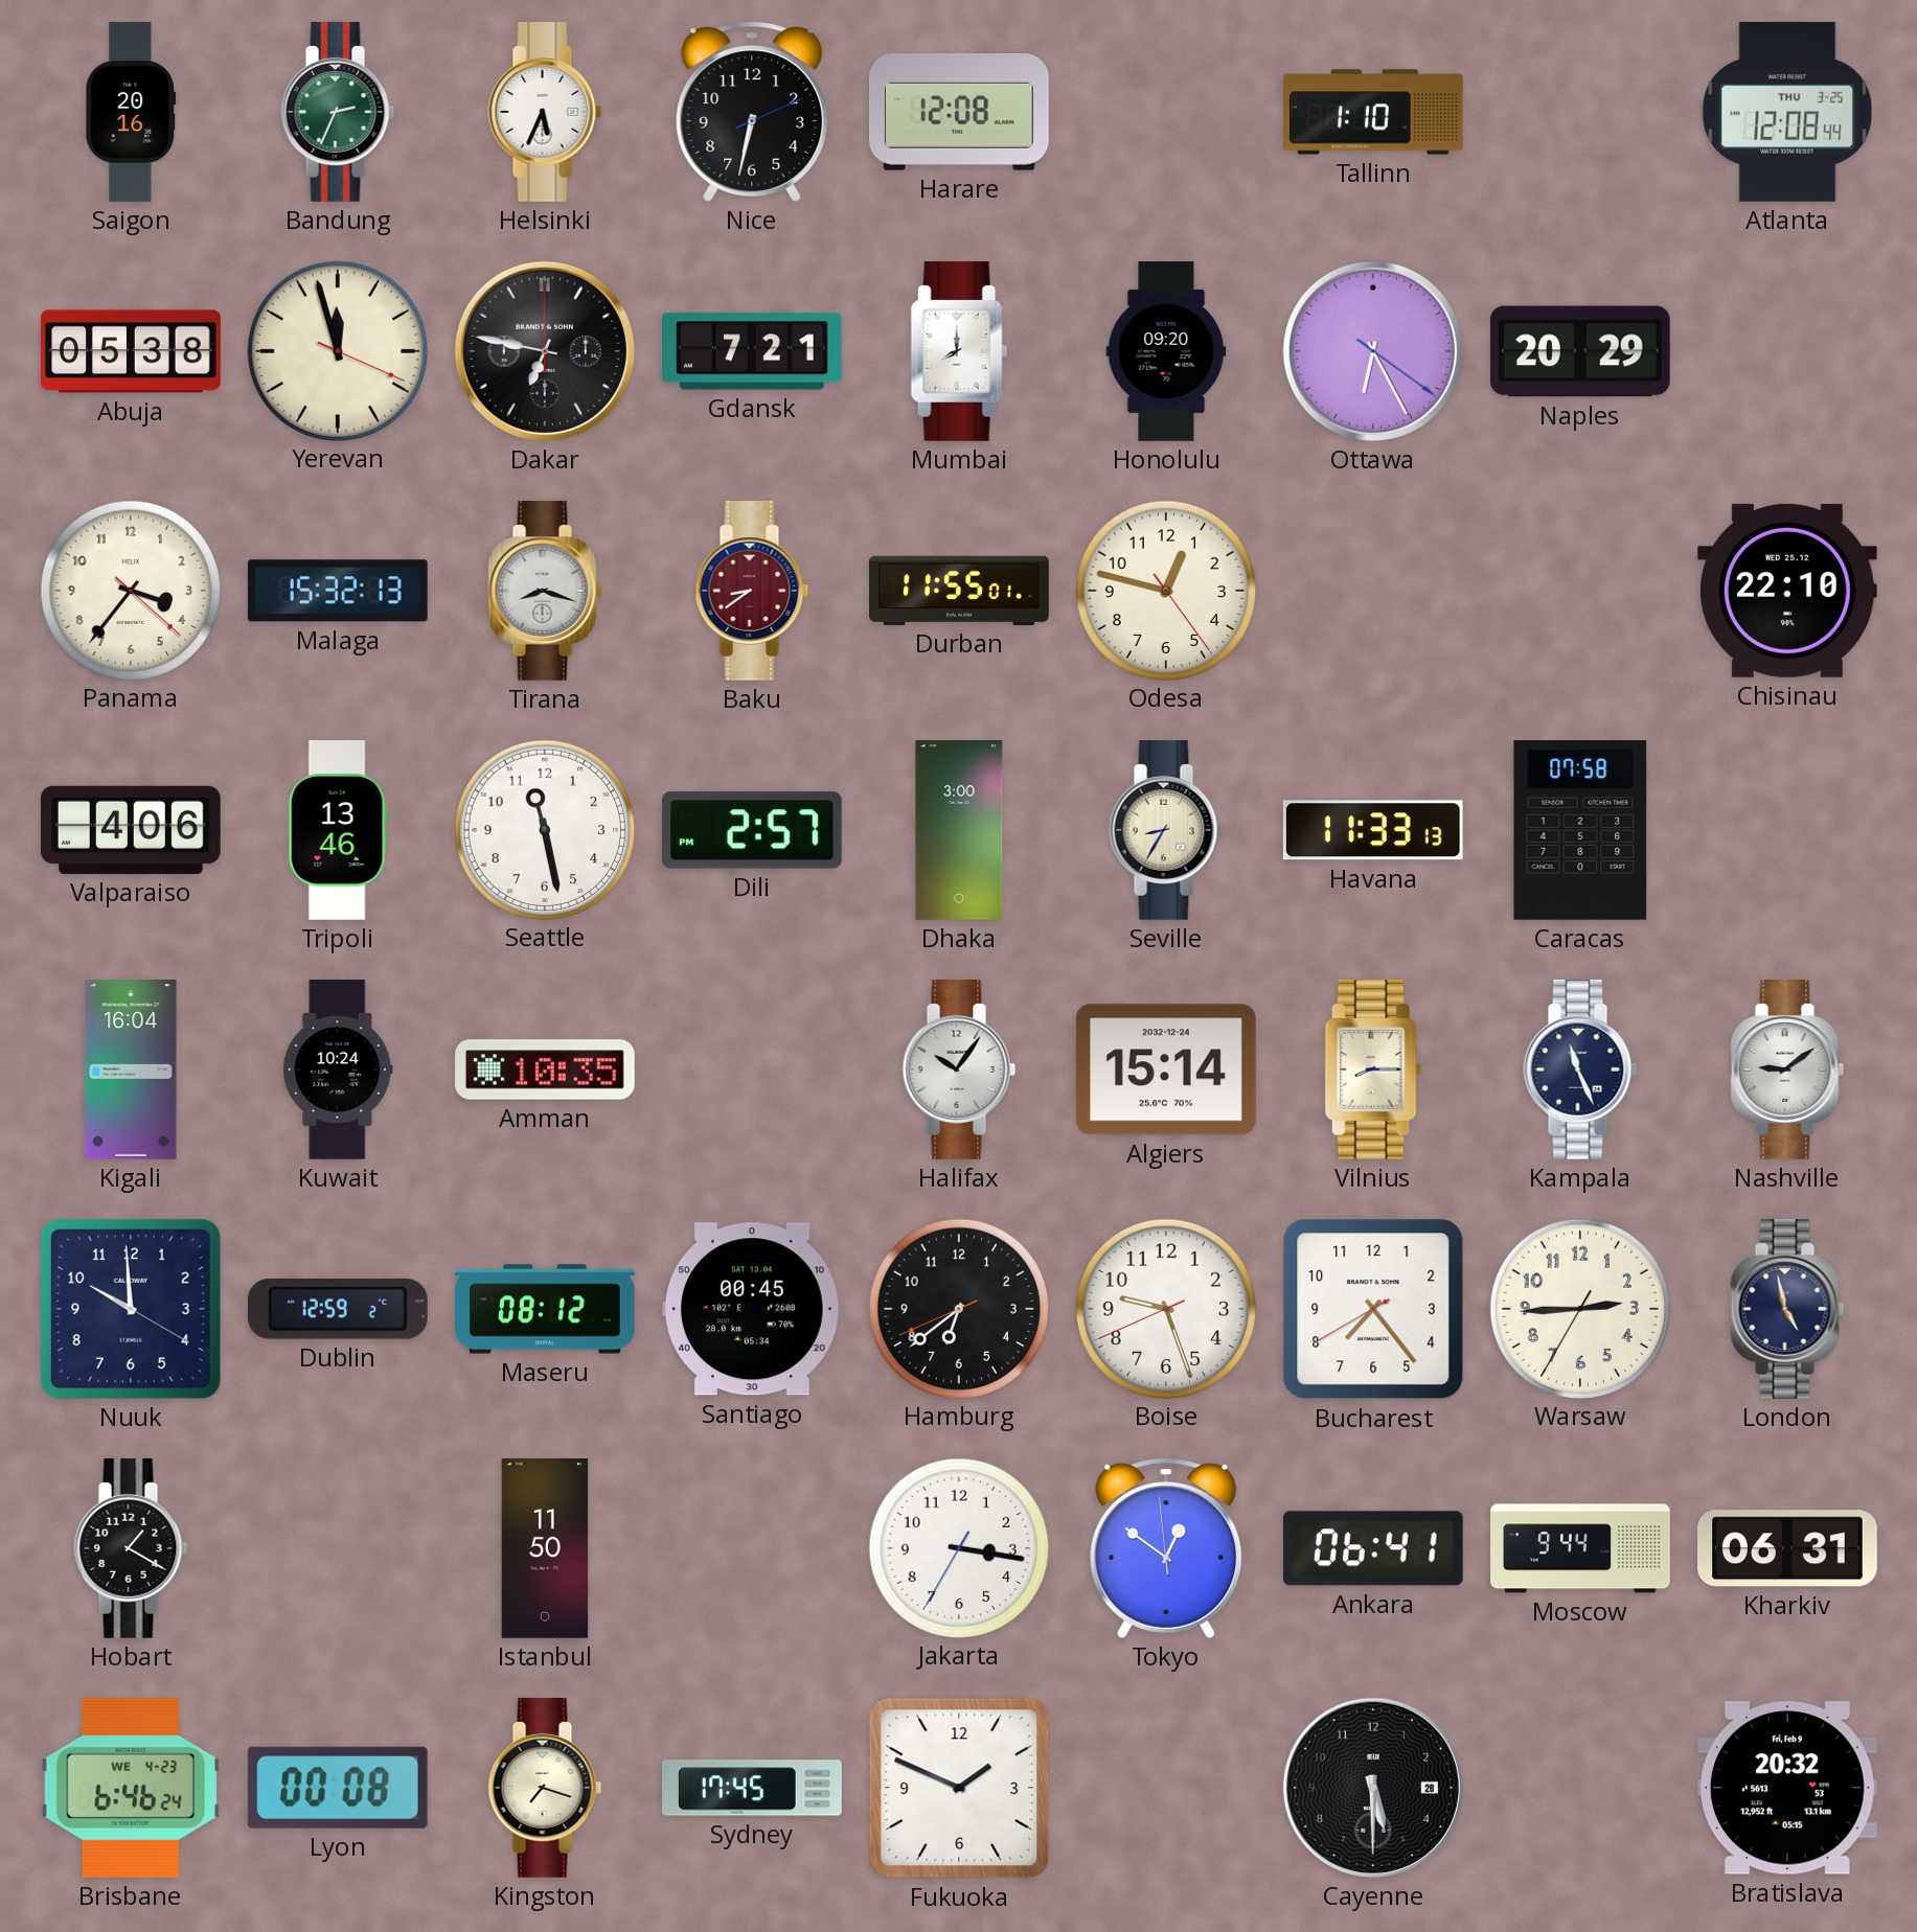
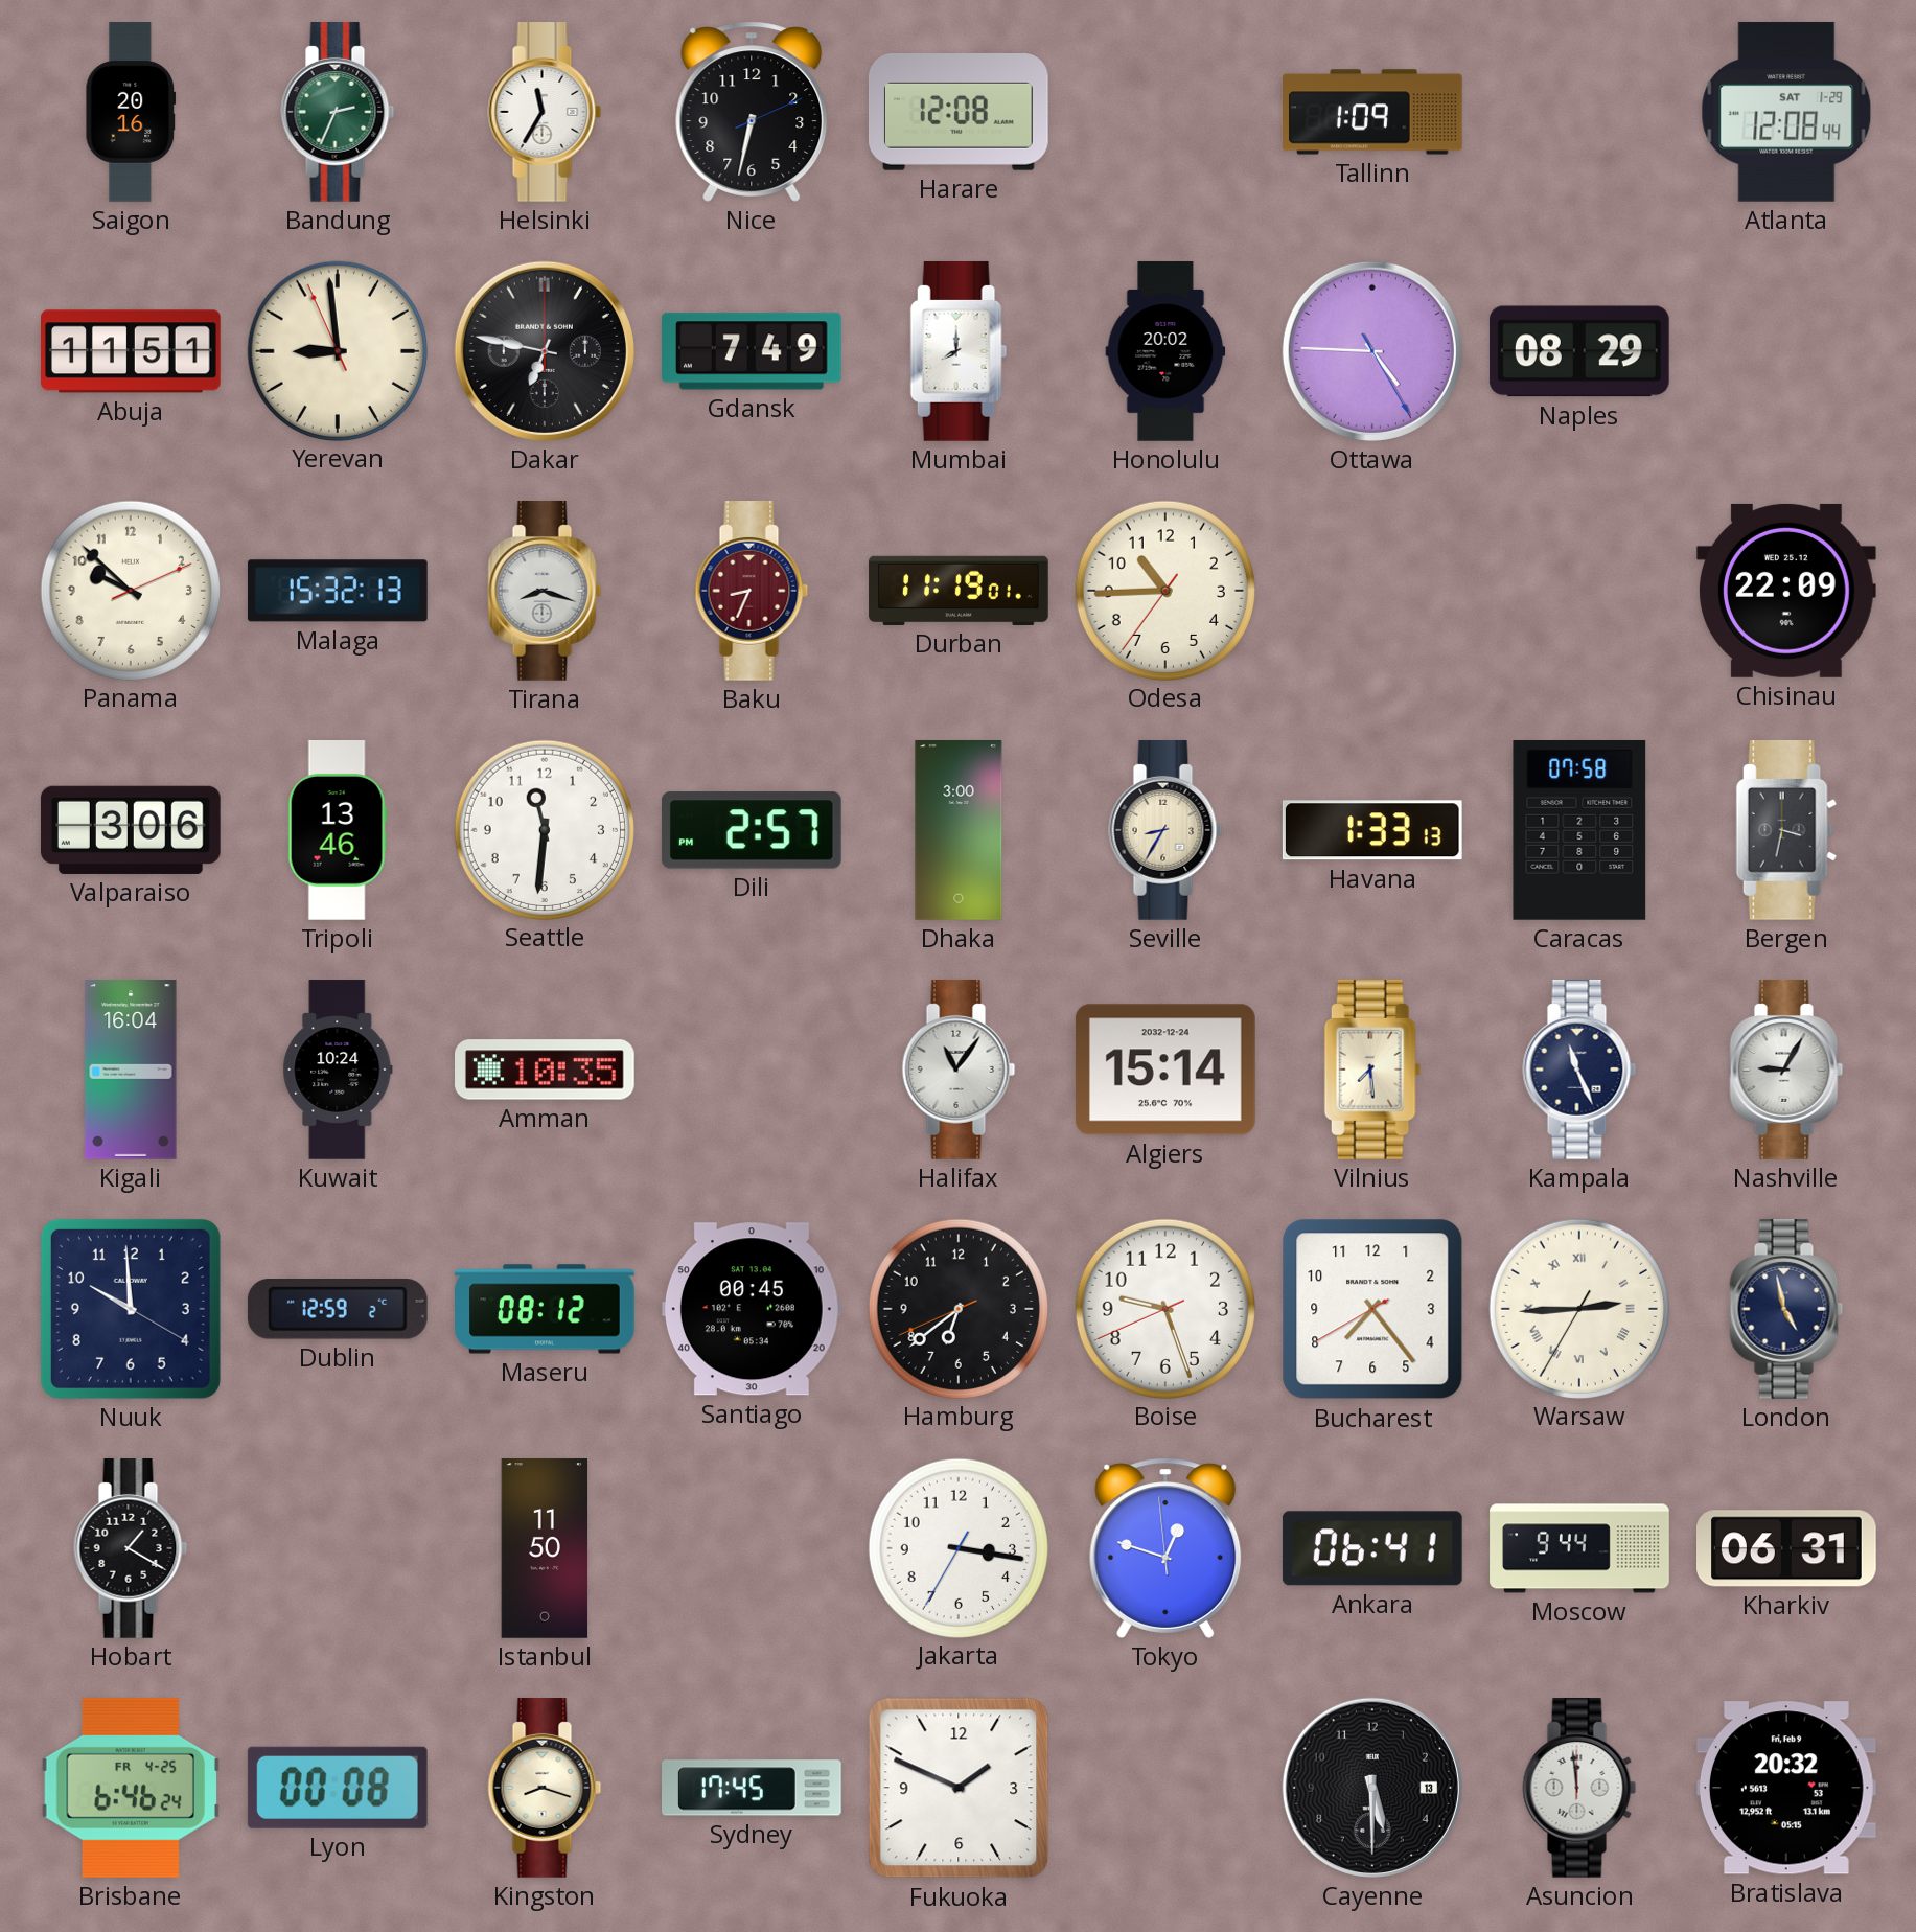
Helsinki: 5:34 -> 11:35 (545, 113)
Tallinn: 1:10 -> 1:09 (1372, 112)
Atlanta date: THU 3-25 -> SAT 1-29 (1786, 112)
Abuja: 05:38 -> 11:51 (132, 351)
Yerevan: 11:57 -> 8:58 (337, 350)
Gdansk: 7:21 -> 7:49 (753, 351)
Honolulu: 09:20 -> 20:02 (1165, 352)
Ottawa: 6:25 -> 4:45 (1372, 351)
Naples: 20:29 -> 08:29 (1579, 351)
Panama: 3:36 -> 9:52 (130, 590)
Baku: 8:39 -> 8:34 (752, 592)
Durban: 11:55 -> 11:19 (959, 591)
Odesa: 12:47 -> 10:44 (1164, 590)
Chisinau: 22:10 -> 22:09 (1786, 591)
Valparaiso: 4:06 -> 3:06 (131, 830)
Seattle: 11:28 -> 11:31 (544, 829)
Havana: 11:33 -> 1:33 (1372, 830)
Bergen: none -> 3:32 (1786, 831)
Halifax: 10:06 -> 11:06 (959, 1071)
Vilnius: 8:15 -> 7:29 (1372, 1071)
Nashville: 9:09 -> 9:05 (1786, 1071)
Warsaw numerals: Arabic -> Roman (1578, 1308)
Tokyo: 12:50 -> 12:47 (1165, 1548)
Brisbane date: WE 4-23 -> FR 4-25 (131, 1788)
Kingston: 7:18 -> 8:18 (545, 1789)
Cayenne date: 28 -> 13 (1372, 1788)
Asuncion: none -> 11:59 (1579, 1789)
